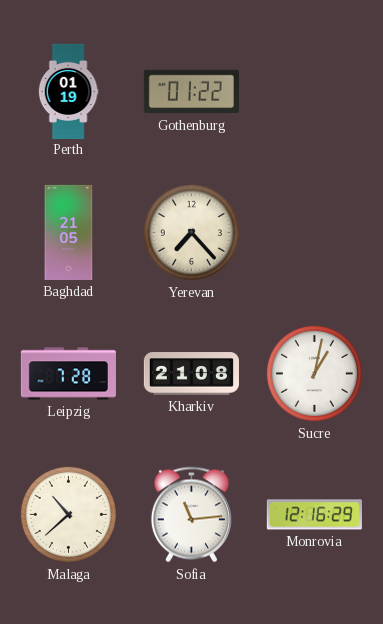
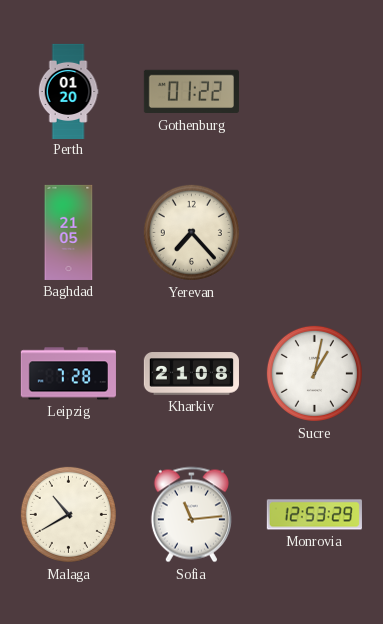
Perth: 01:19 -> 01:20 (68, 91)
Malaga: 10:38 -> 10:40 (68, 514)
Monrovia: 12:16 -> 12:53 (314, 515)
